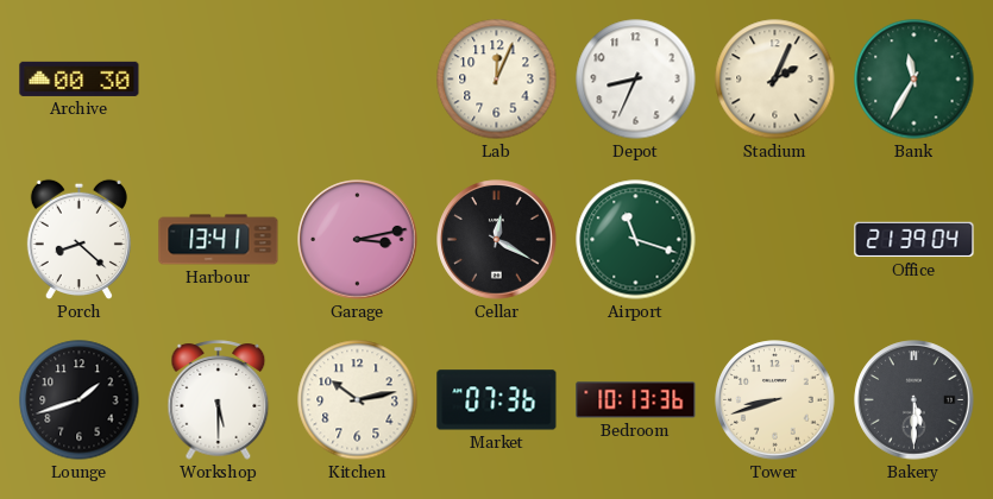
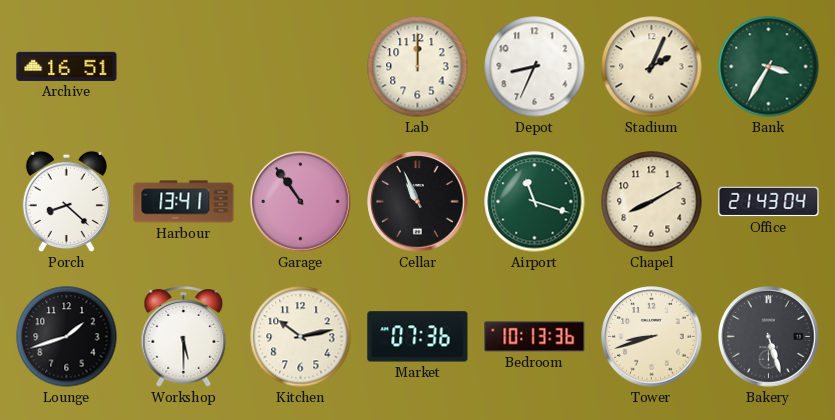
Archive: 00:30 -> 16:51 (67, 66)
Lab: 12:04 -> 12:00 (418, 67)
Bank: 11:35 -> 3:35 (769, 67)
Garage: 3:13 -> 10:54 (301, 202)
Cellar: 12:20 -> 10:56 (418, 202)
Chapel: none -> 8:10 (652, 202)
Office: 21:39 -> 21:43 (769, 202)
Bakery: 5:30 -> 5:27 (769, 337)
